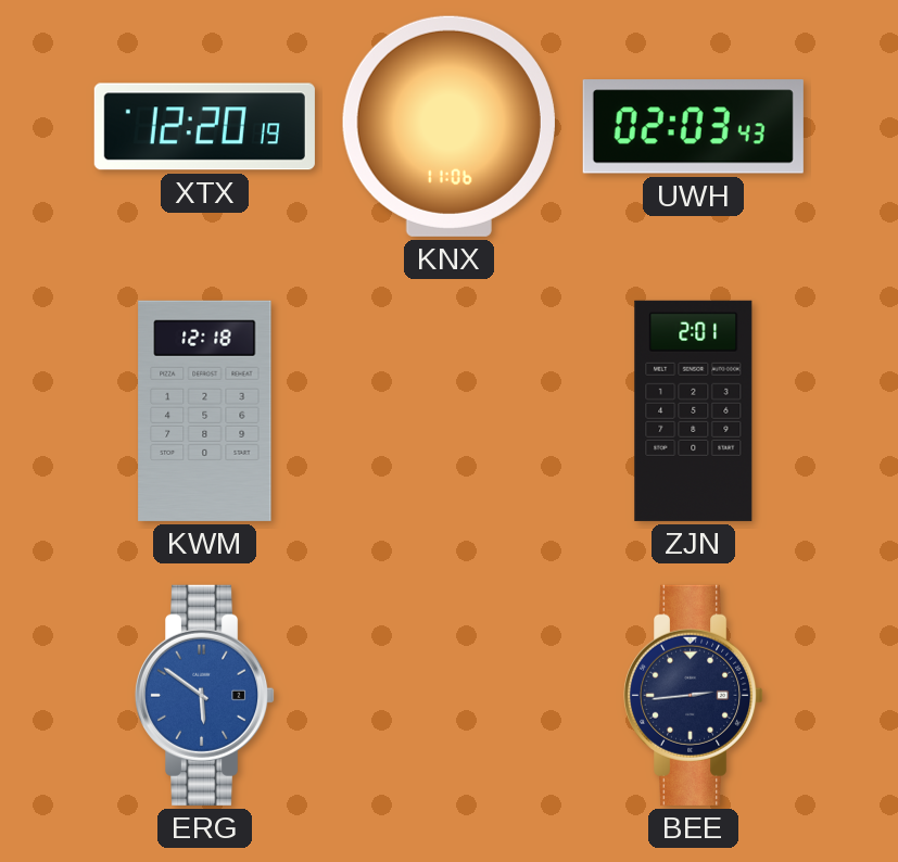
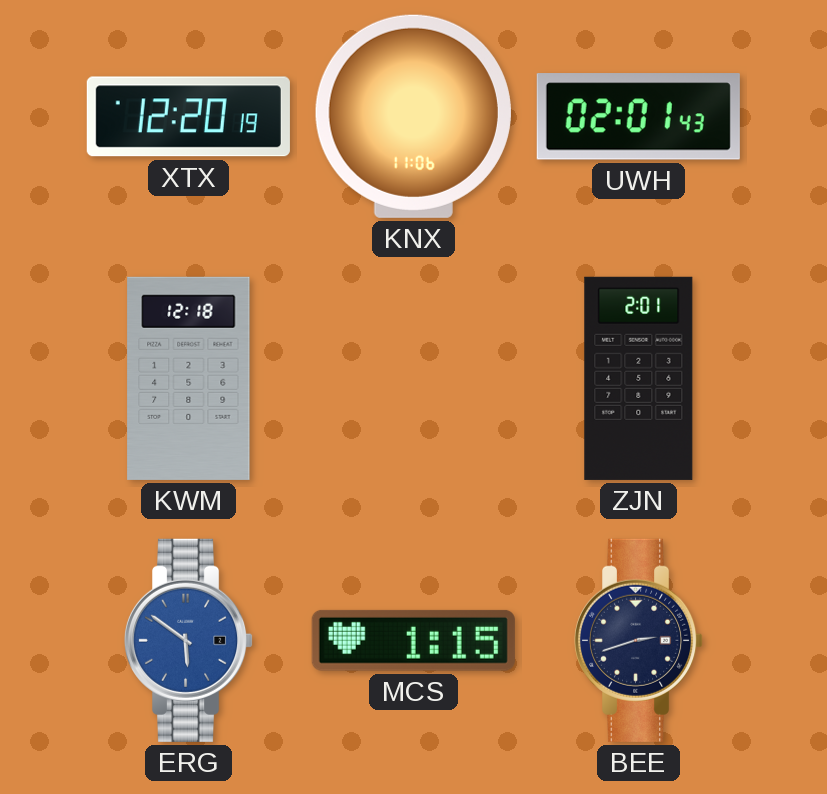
UWH: 02:03 -> 02:01 (638, 117)
MCS: none -> 1:15 (413, 640)
BEE: 2:44 -> 2:42 (639, 640)
